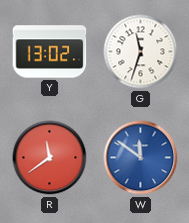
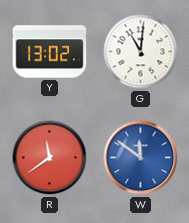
G: 11:33 -> 11:01 (141, 52)
